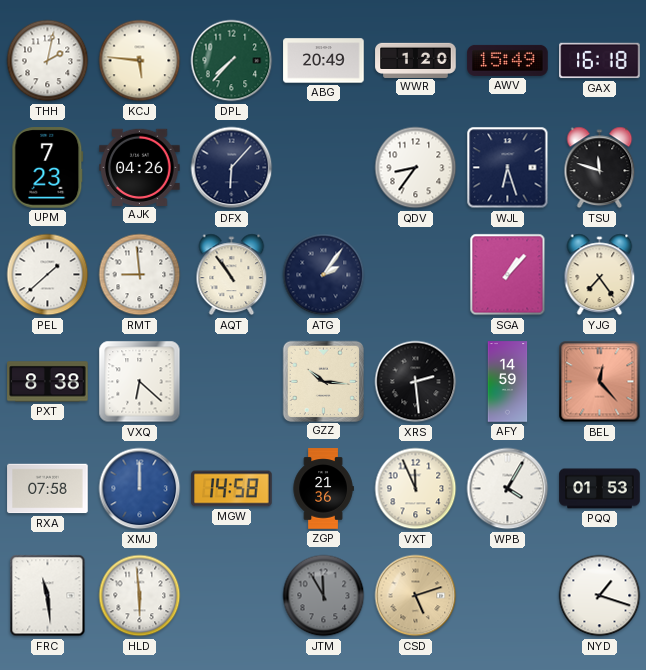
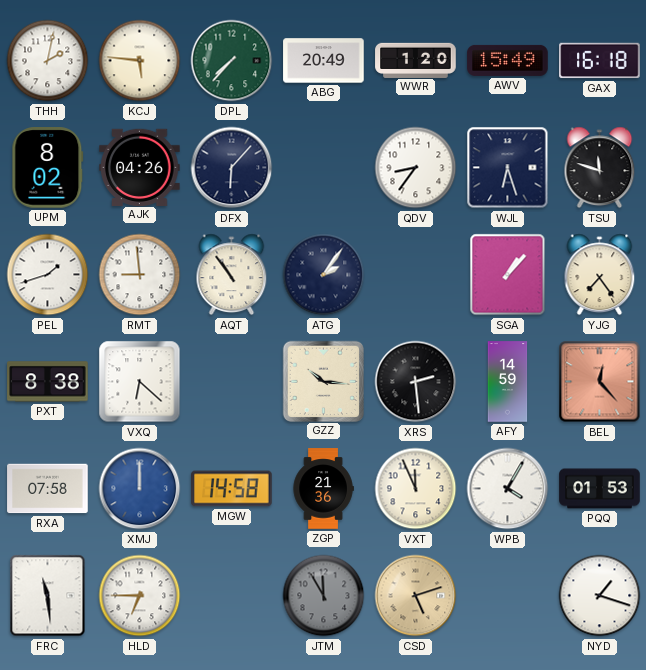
UPM: 7:23 -> 8:02 (48, 168)
PEL: 1:38 -> 1:42 (48, 275)
HLD: 5:59 -> 6:45 (140, 596)
